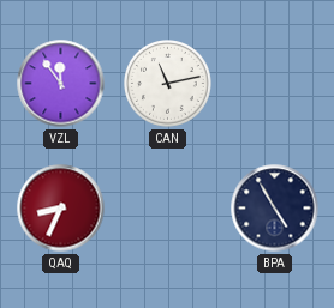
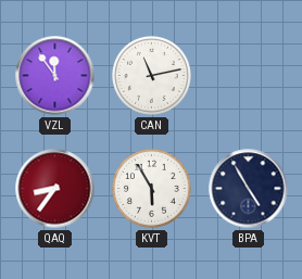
QAQ: 8:34 -> 8:36 (55, 189)
KVT: none -> 5:55 (152, 189)
